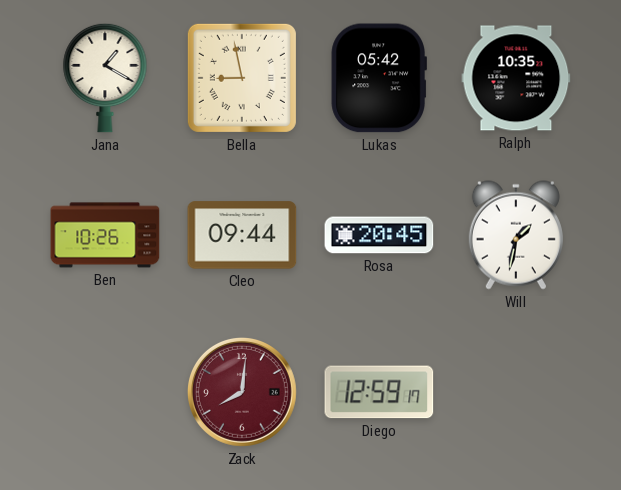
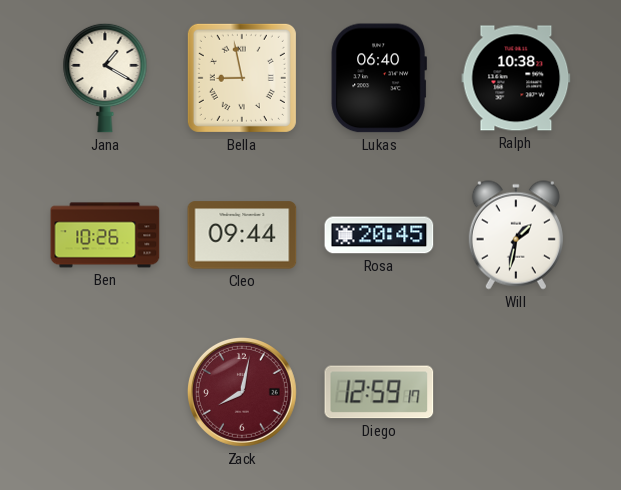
Lukas: 05:42 -> 06:40 (379, 78)
Ralph: 10:35 -> 10:38 (516, 78)
Zack: 8:01 -> 8:02 (242, 392)
